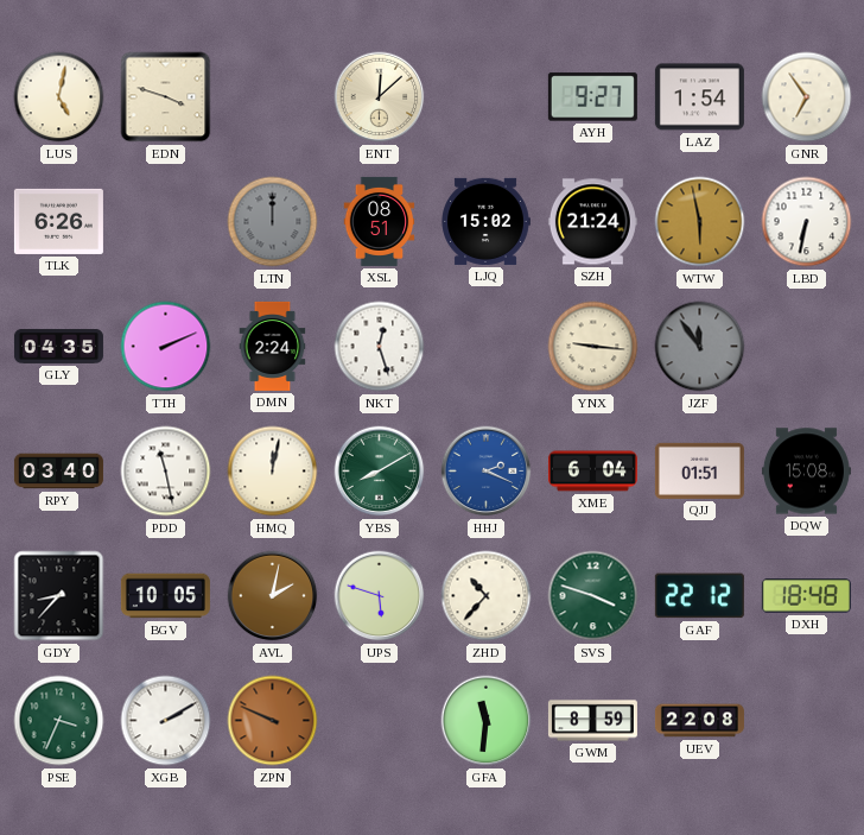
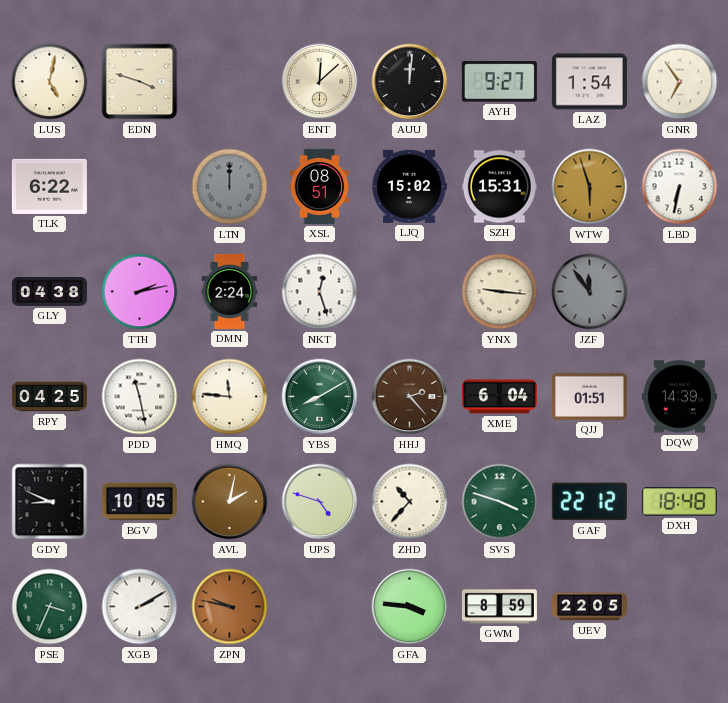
AUU: none -> 12:01 (410, 82)
TLK: 6:26 -> 6:22 (49, 186)
SZH: 21:24 -> 15:31 (499, 187)
WTW: 5:58 -> 5:57 (590, 187)
GLY: 04:35 -> 04:38 (49, 291)
TTH: 2:11 -> 2:13 (140, 292)
RPY: 03:40 -> 04:25 (49, 397)
HMQ: 12:02 -> 11:46 (230, 397)
HHJ: 2:19 -> 2:23 (410, 397)
HHJ dial: blue -> brown (410, 397)
DQW: 15:08 -> 14:39 (679, 397)
GDY: 8:37 -> 8:49 (50, 502)
UPS: 5:48 -> 4:48 (320, 502)
ZPN: 9:49 -> 9:47 (230, 607)
GFA: 11:31 -> 3:46 (410, 607)
UEV: 22:08 -> 22:05 (589, 607)
